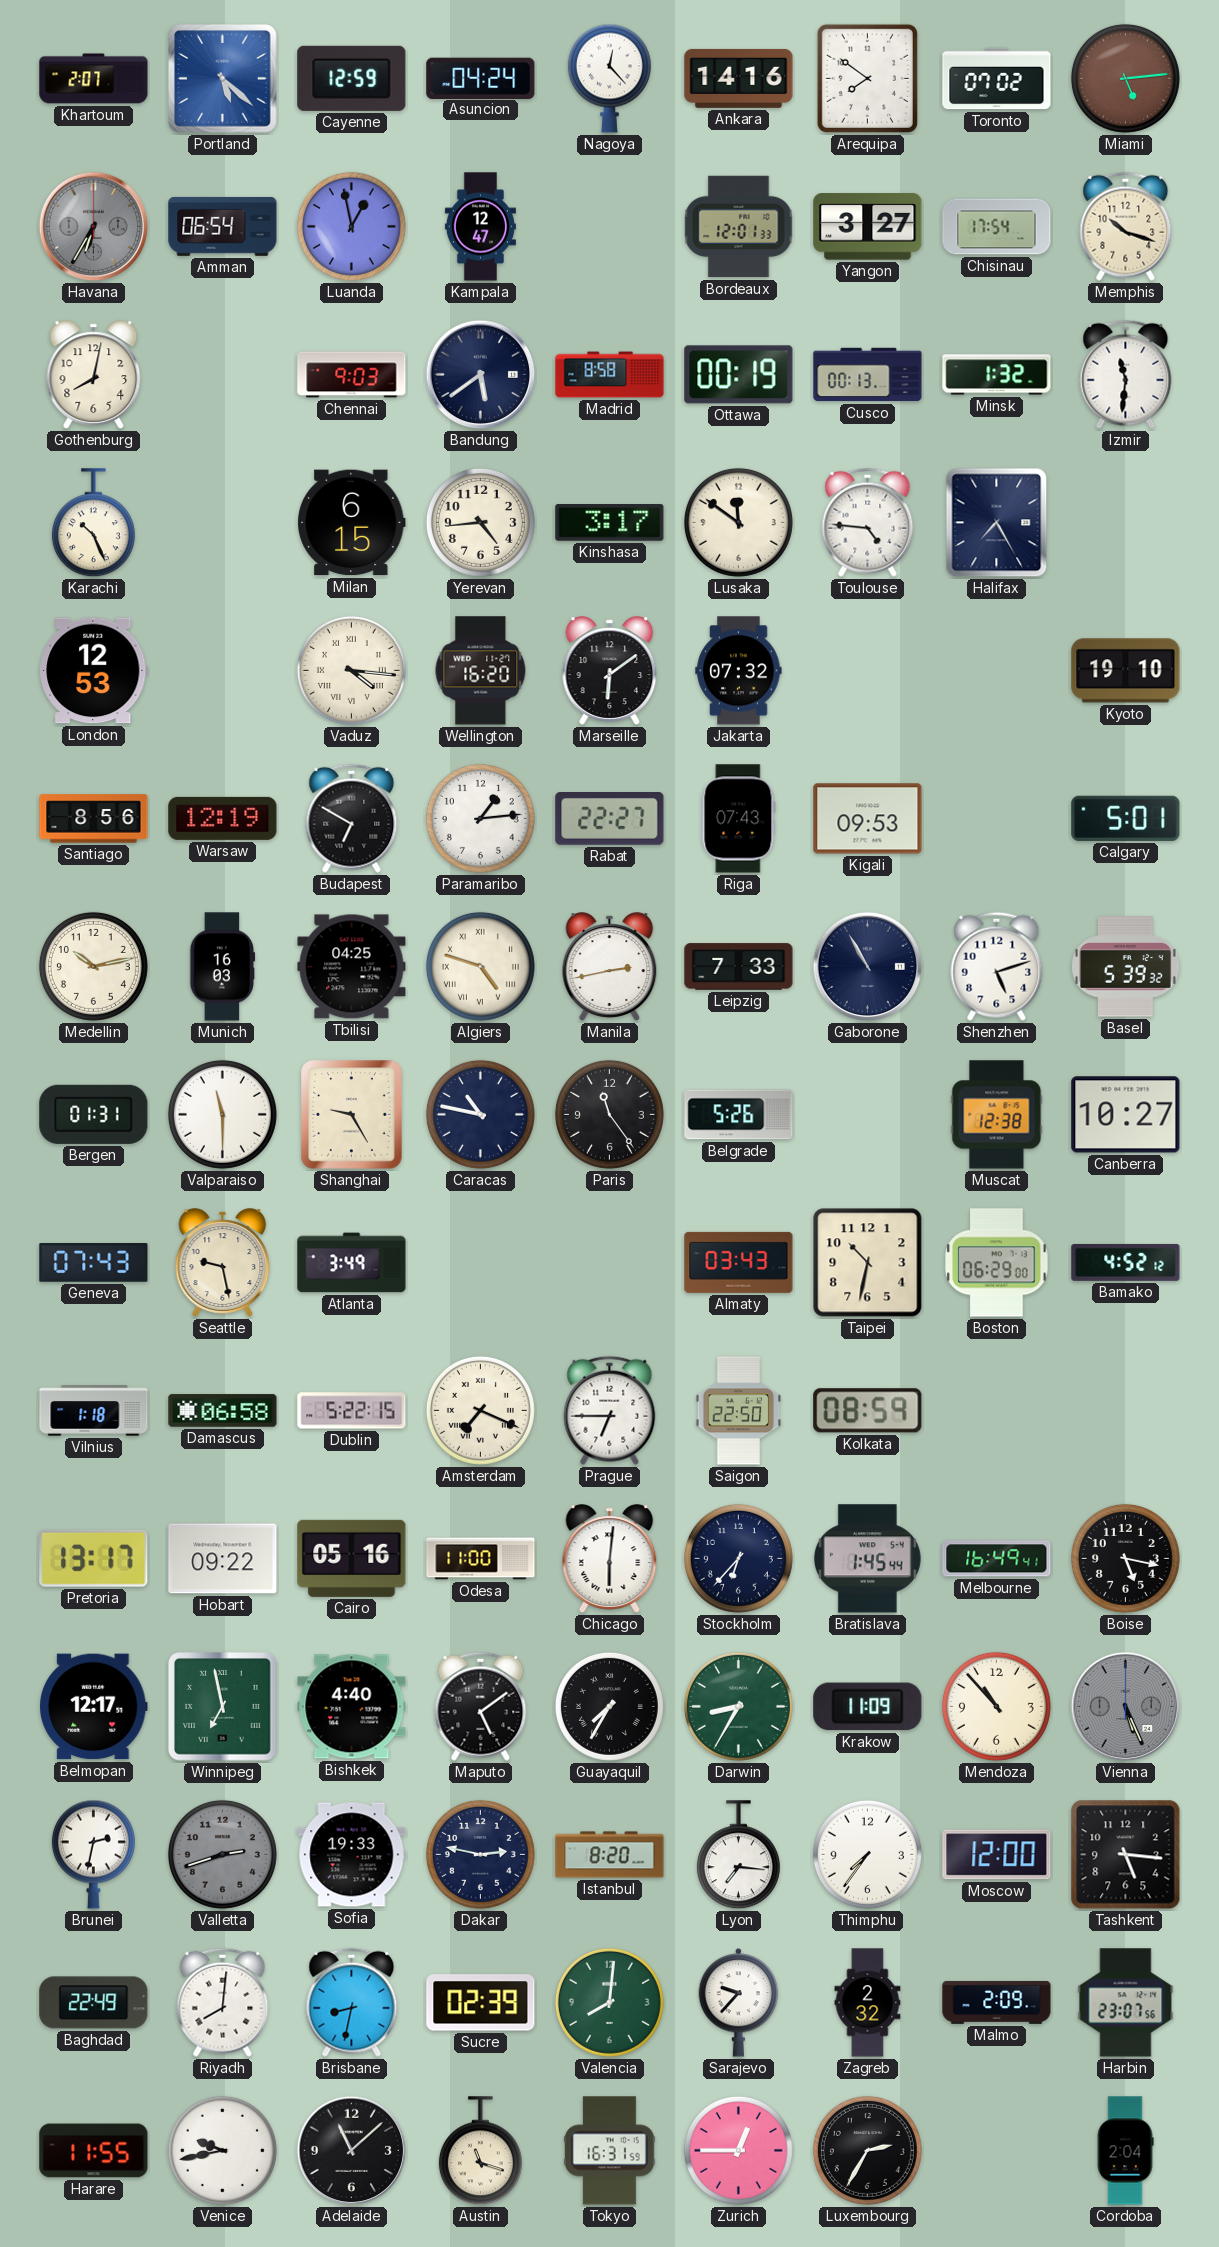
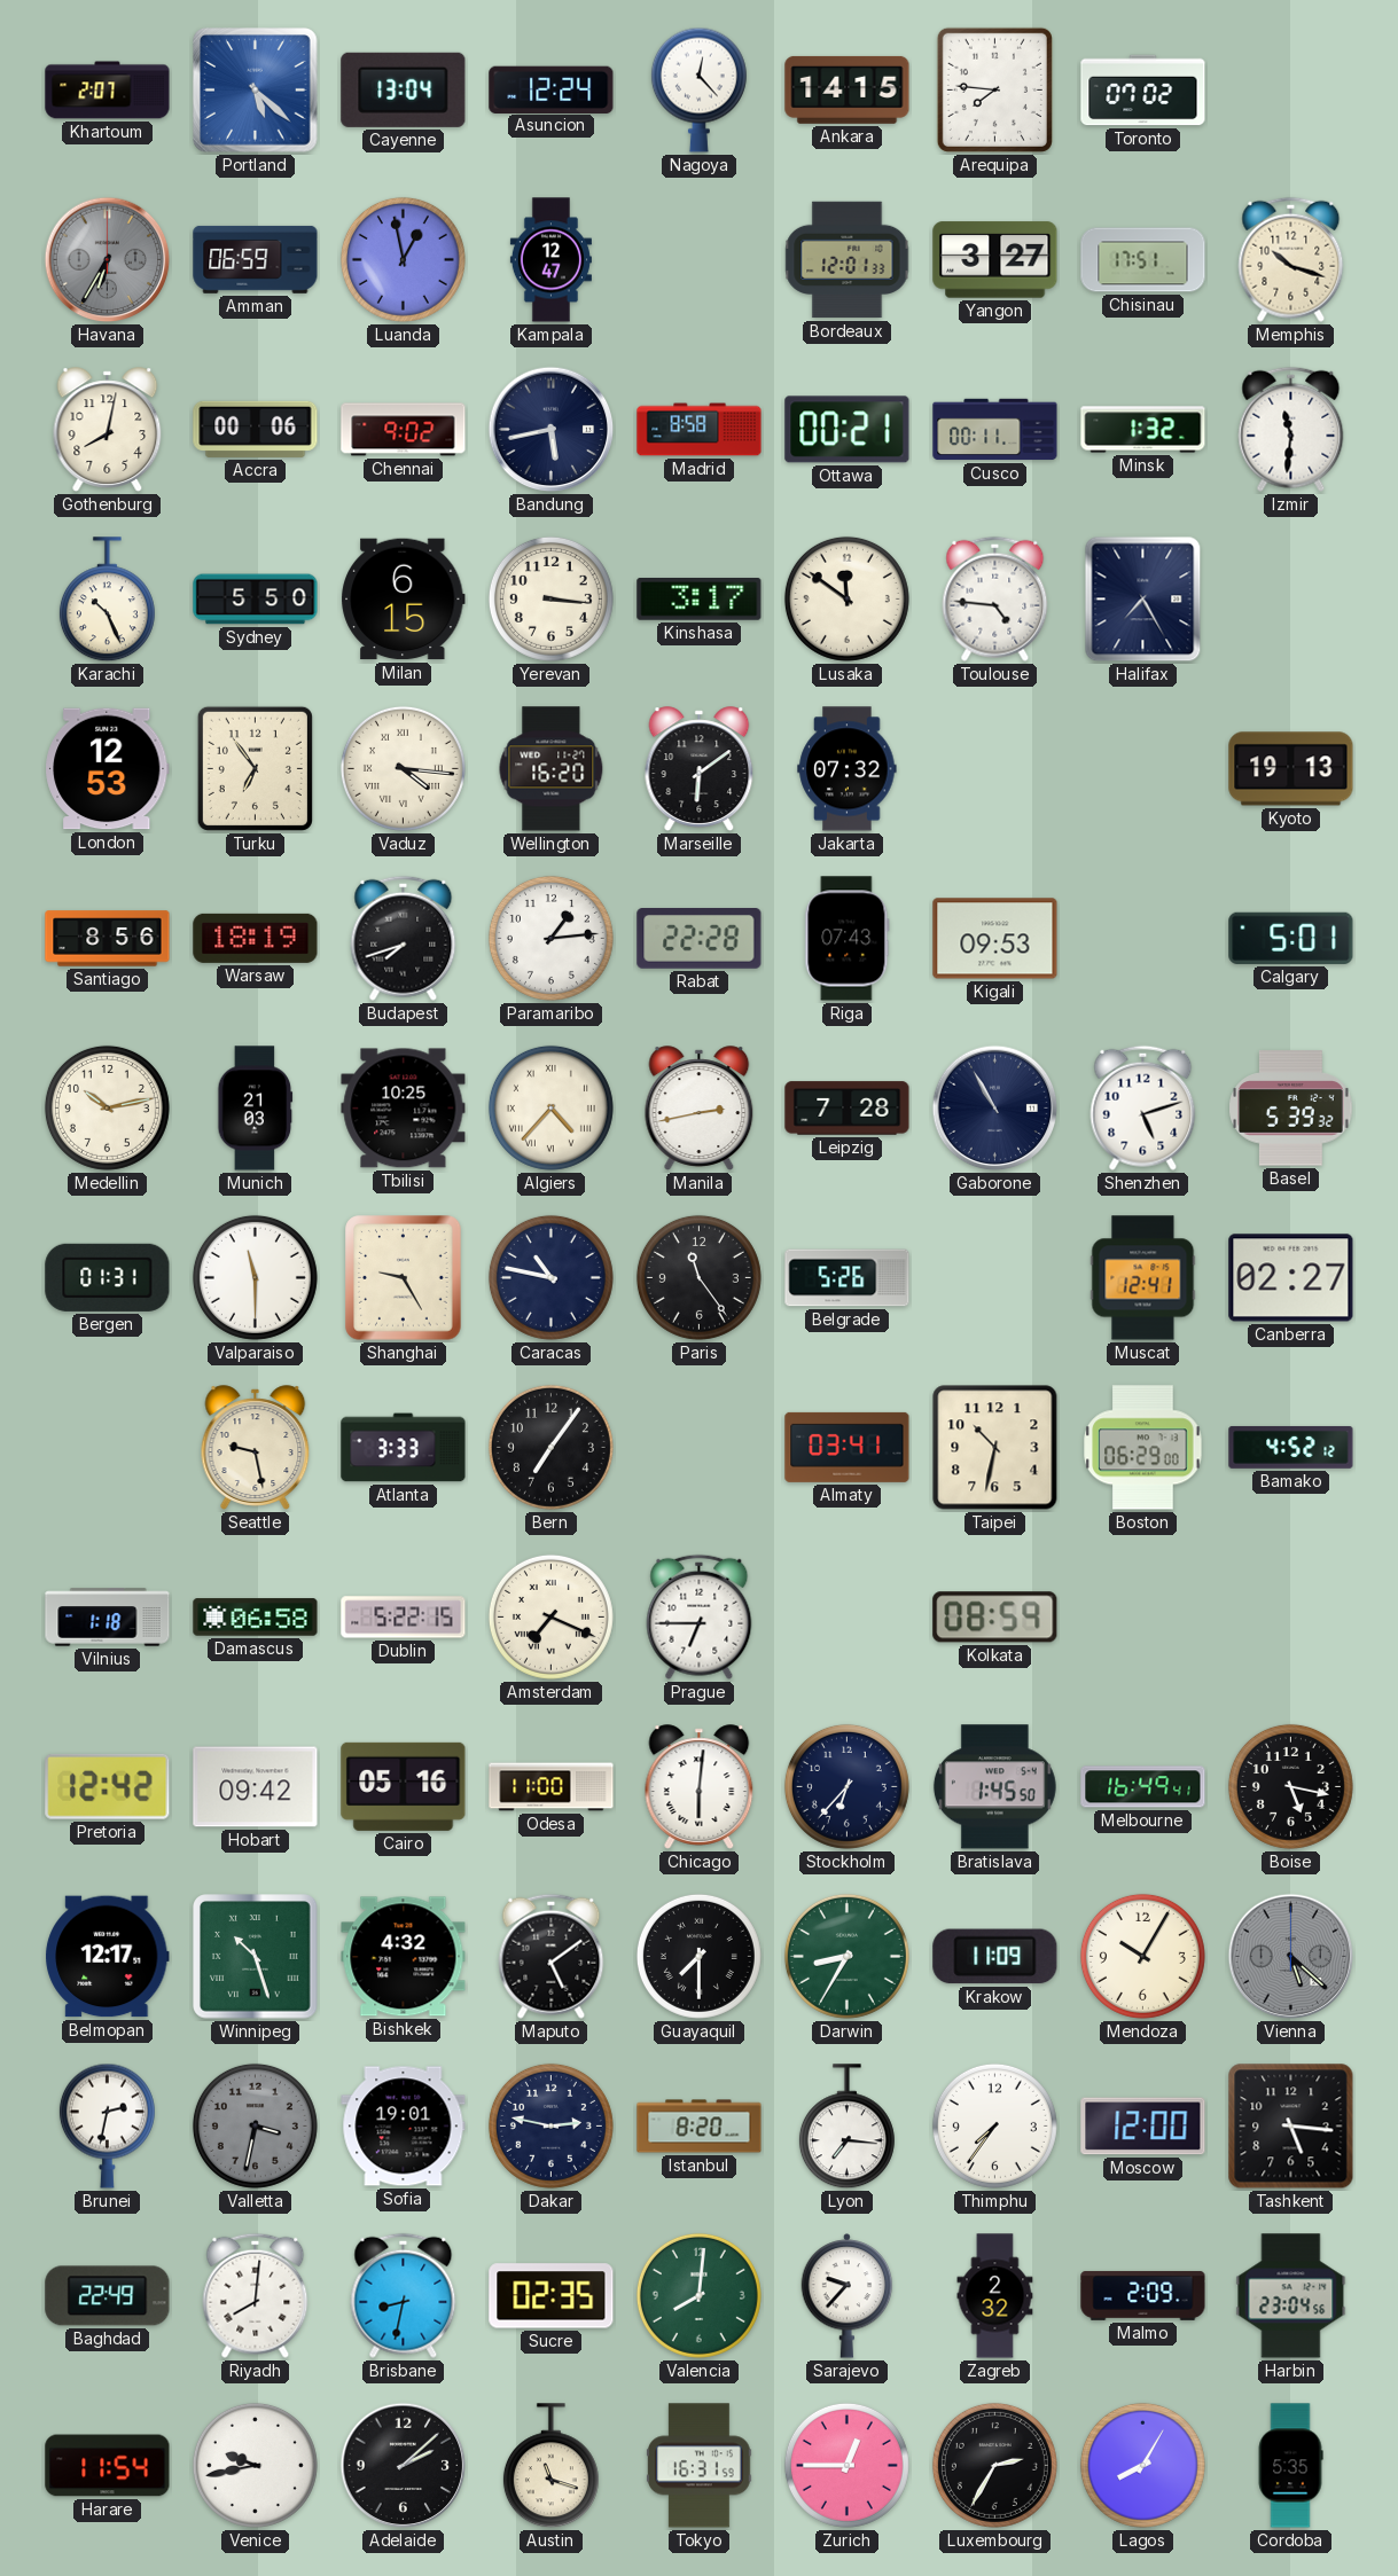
Cayenne: 12:59 -> 13:04 (404, 89)
Asuncion: 04:24 -> 12:24 (552, 89)
Ankara: 14:16 -> 14:15 (848, 89)
Arequipa: 7:51 -> 7:46 (994, 89)
Miami: 5:14 -> none (1125, 78)
Amman: 06:54 -> 06:59 (256, 259)
Chisinau: 17:54 -> 17:51 (1143, 260)
Accra: none -> 00:06 (256, 429)
Chennai: 9:03 -> 9:02 (404, 430)
Bandung: 5:39 -> 5:43 (552, 430)
Ottawa: 00:19 -> 00:21 (848, 430)
Cusco: 00:13 -> 00:11 (995, 430)
Sydney: none -> 5:50 (256, 600)
Yerevan: 4:44 -> 3:16 (550, 598)
Turku: none -> 6:54 (255, 768)
Kyoto: 19:10 -> 19:13 (1291, 769)
Warsaw: 12:19 -> 18:19 (256, 938)
Budapest: 6:50 -> 7:42 (404, 938)
Rabat: 22:27 -> 22:28 (700, 939)
Munich: 16:03 -> 21:03 (256, 1109)
Tbilisi: 04:25 -> 10:25 (404, 1109)
Algiers: 4:48 -> 4:37 (550, 1107)
Leipzig: 7:33 -> 7:28 (848, 1109)
Muscat: 12:38 -> 12:41 (1143, 1278)
Canberra: 10:27 -> 02:27 (1291, 1278)
Geneva: 07:43 -> none (94, 1263)
Atlanta: 3:49 -> 3:33 (404, 1448)
Bern: none -> 7:06 (550, 1447)
Almaty: 03:43 -> 03:41 (848, 1447)
Saigon: 22:50 -> none (739, 1411)
Pretoria: 13:17 -> 12:42 (108, 1786)
Hobart: 09:22 -> 09:42 (256, 1787)
Bratislava: 1:45:44 -> 1:45:50 (994, 1787)
Winnipeg: 6:58 -> 10:27 (256, 1957)
Bishkek: 4:40 -> 4:32 (404, 1957)
Guayaquil: 7:35 -> 7:30 (698, 1956)
Mendoza: 10:53 -> 10:05 (1142, 1956)
Vienna: 5:26 -> 5:22 (1291, 1957)
Valletta: 2:42 -> 3:32 (255, 2125)
Sofia: 19:33 -> 19:01 (404, 2127)
Sucre: 02:39 -> 02:35 (552, 2296)
Harbin: 23:07 -> 23:04 (1291, 2296)
Harare: 11:55 -> 11:54 (108, 2466)
Adelaide: 11:08 -> 2:08 (404, 2466)
Lagos: none -> 8:05 (1142, 2465)
Cordoba: 2:04 -> 5:35 (1290, 2466)
